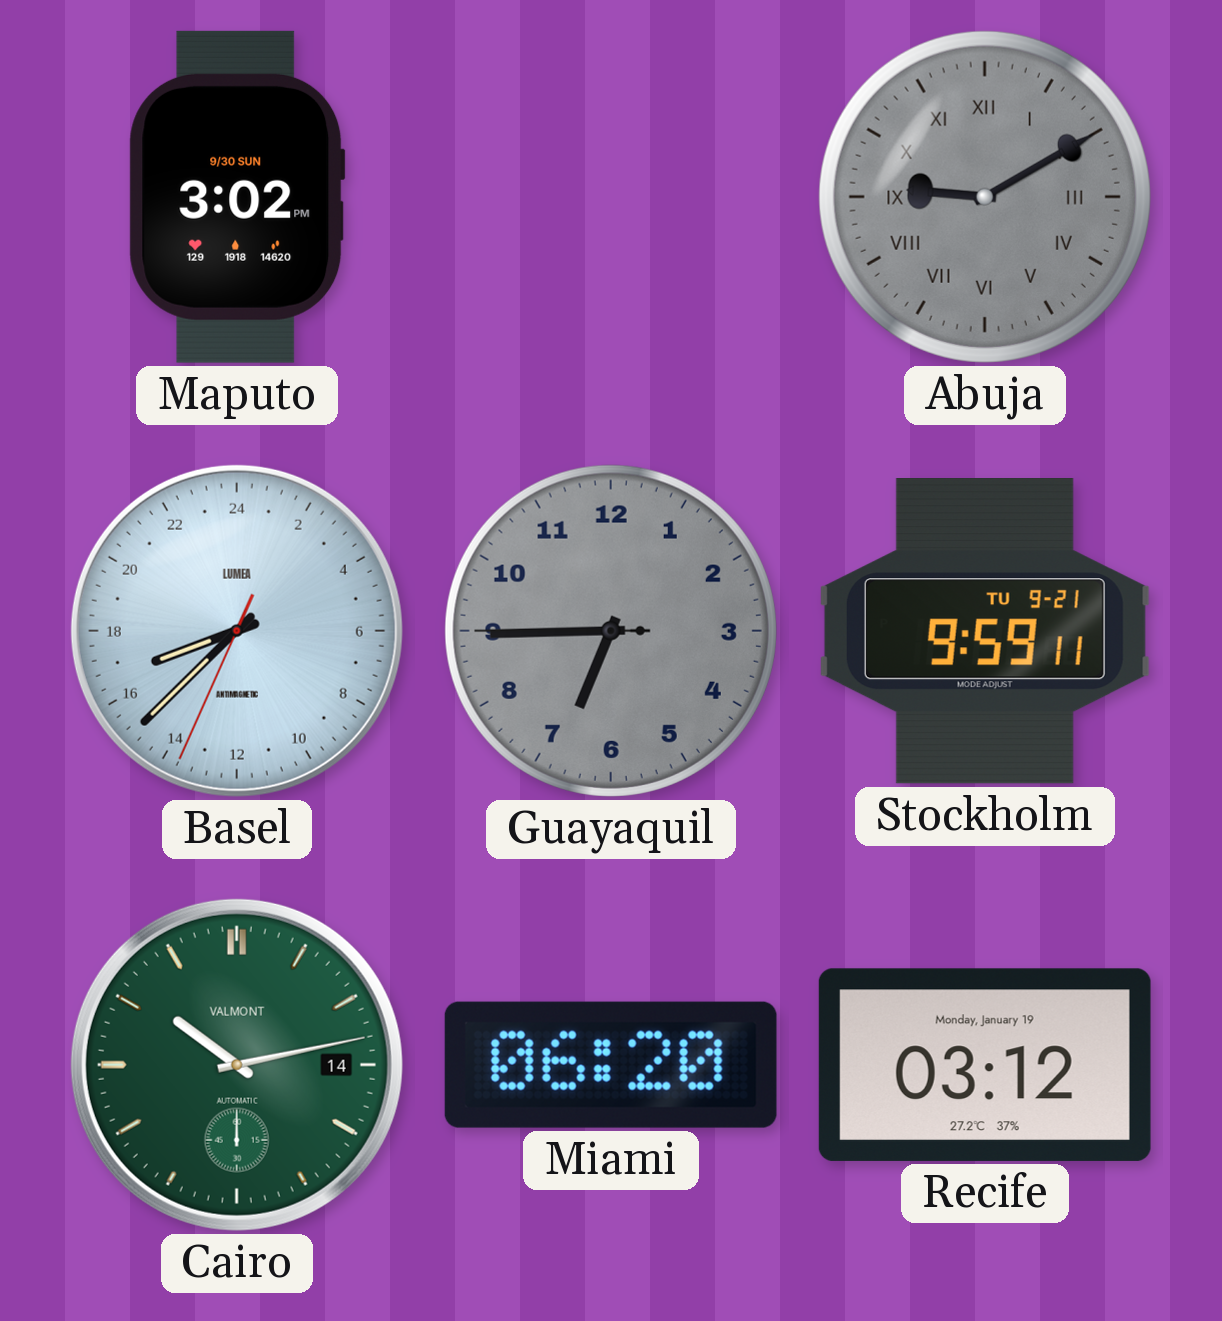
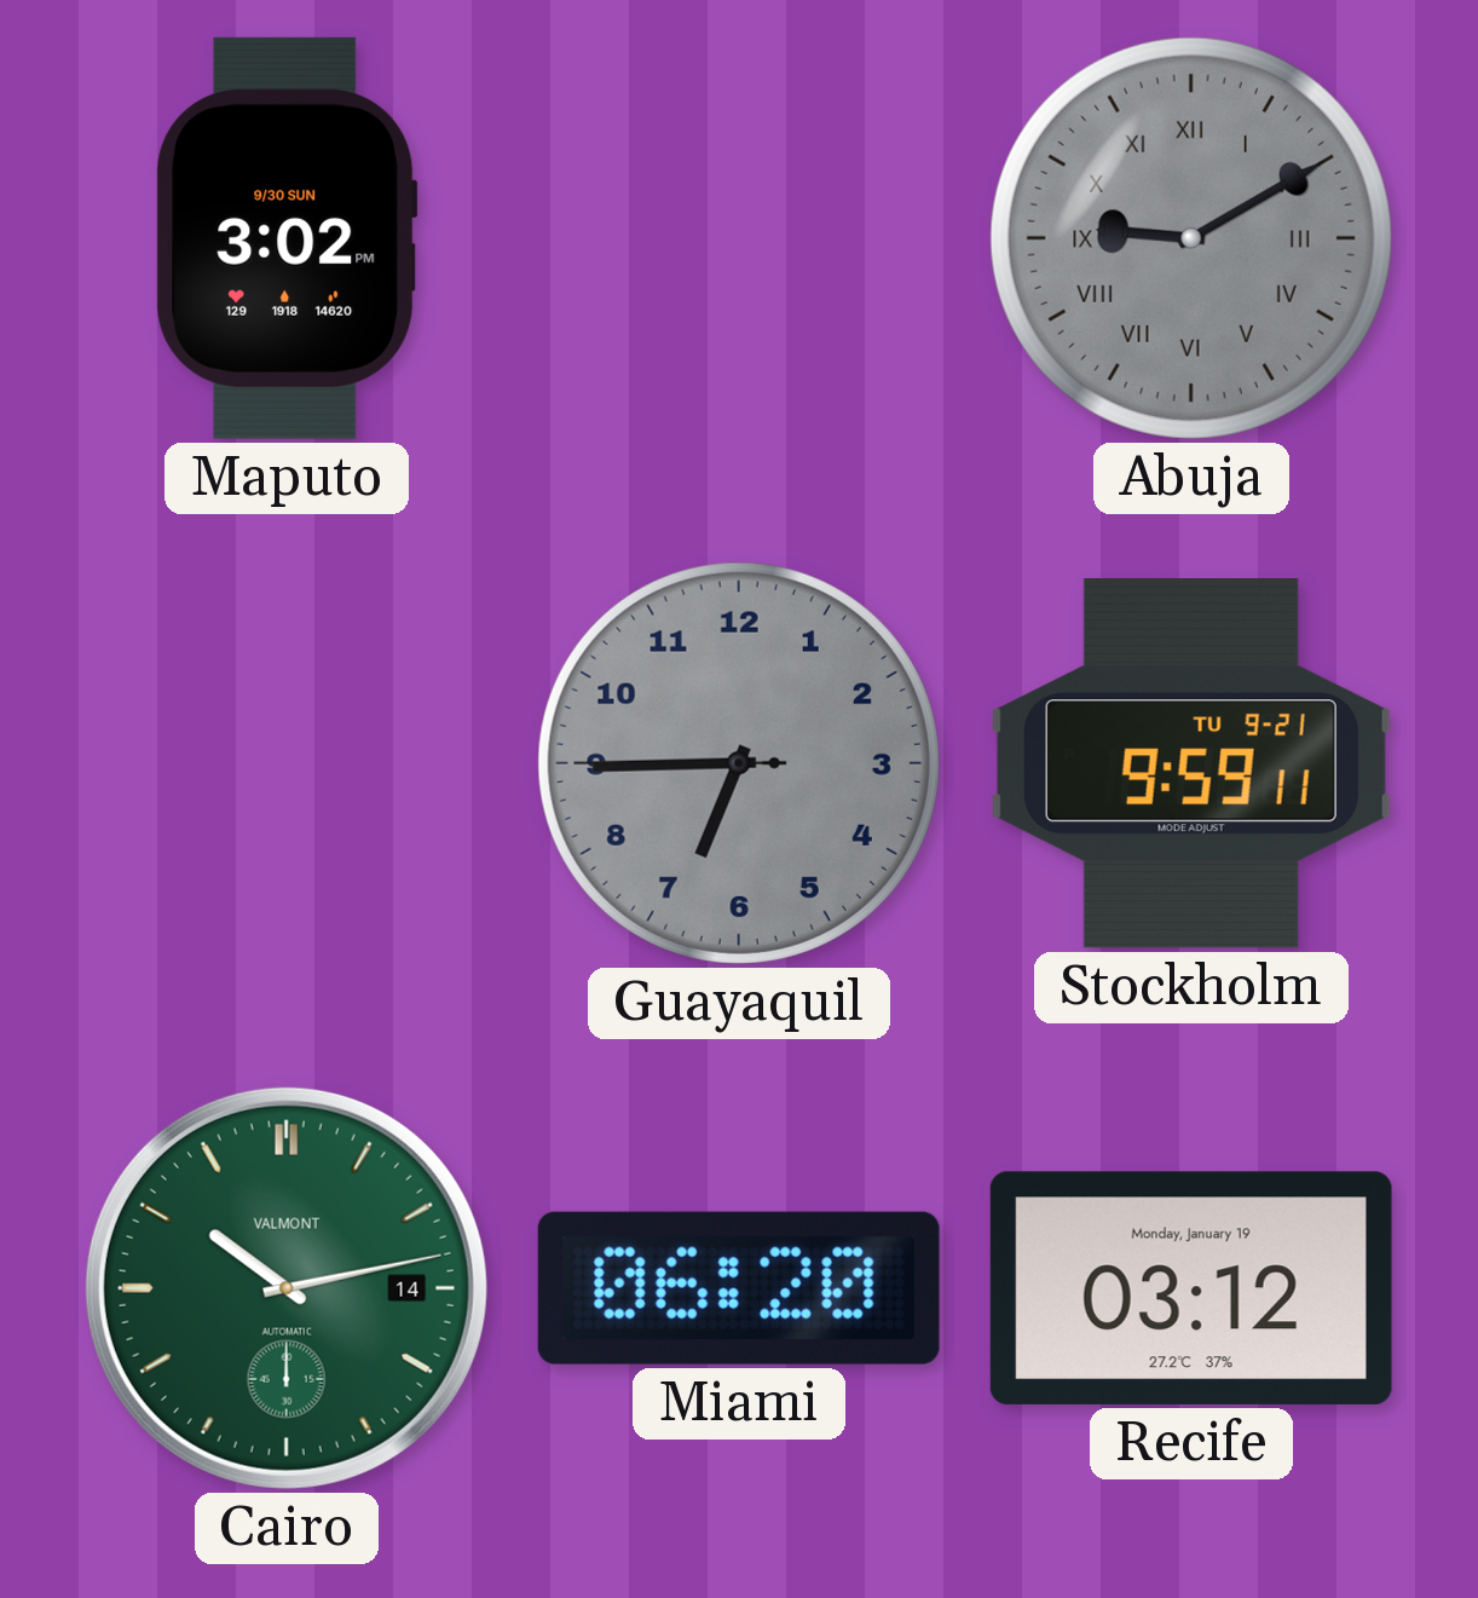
Basel: 16:37 -> none (237, 631)
